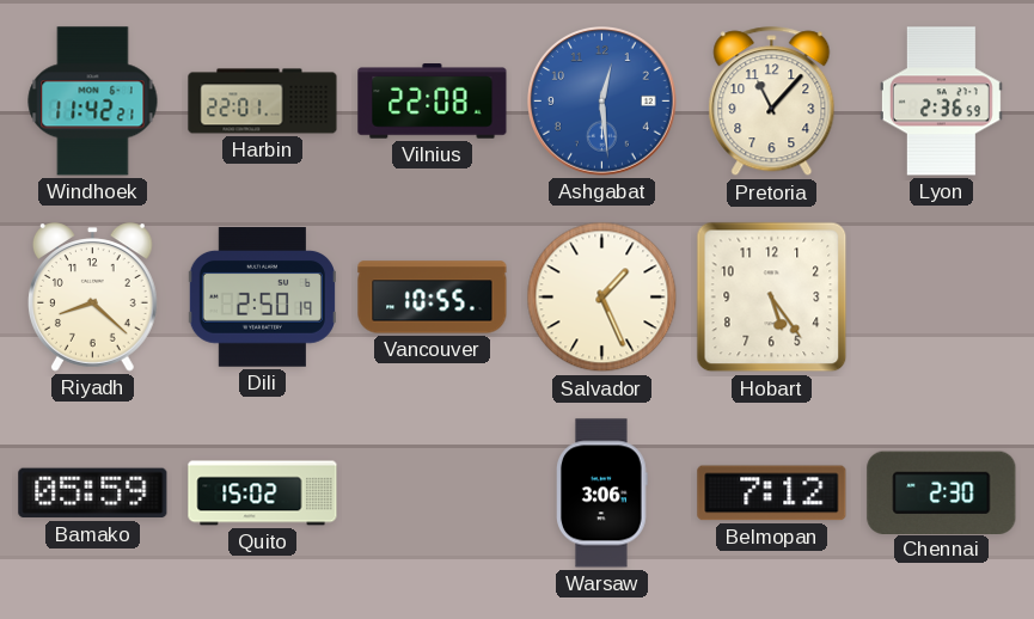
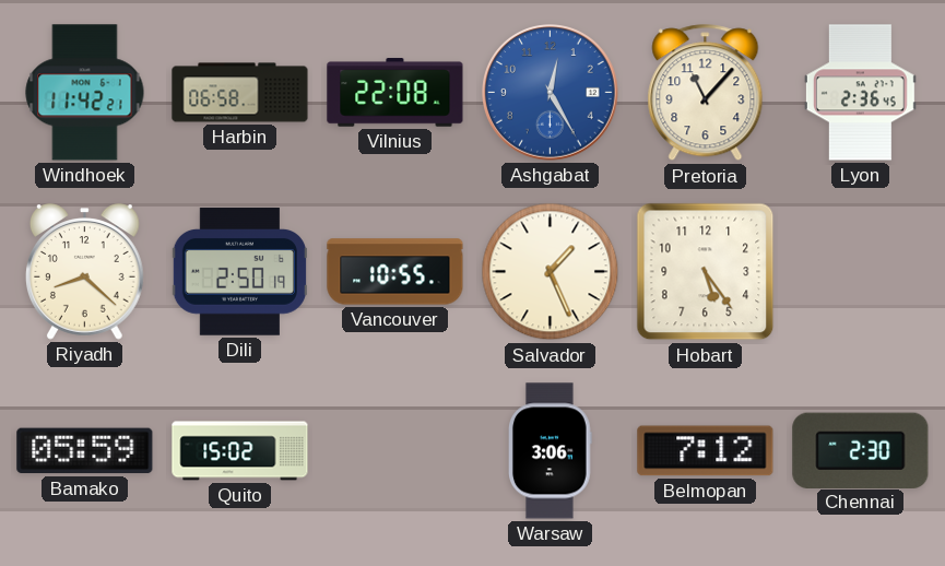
Harbin: 22:01 -> 06:58 (240, 93)
Ashgabat: 12:29 -> 12:25 (551, 93)
Lyon: 2:36:59 -> 2:36:45 (860, 93)
